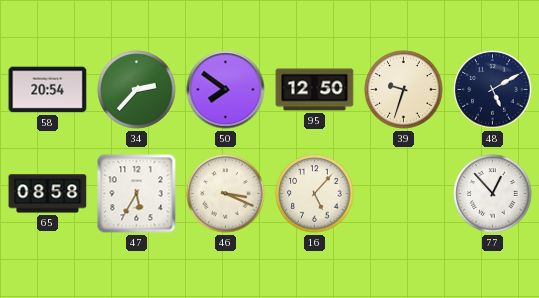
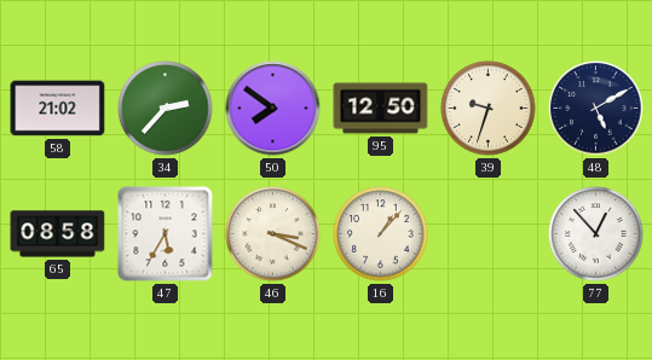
58: 20:54 -> 21:02 (58, 109)
16: 5:07 -> 1:07 (381, 234)
